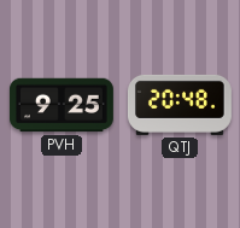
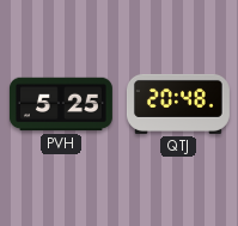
PVH: 9:25 -> 5:25 (61, 104)
